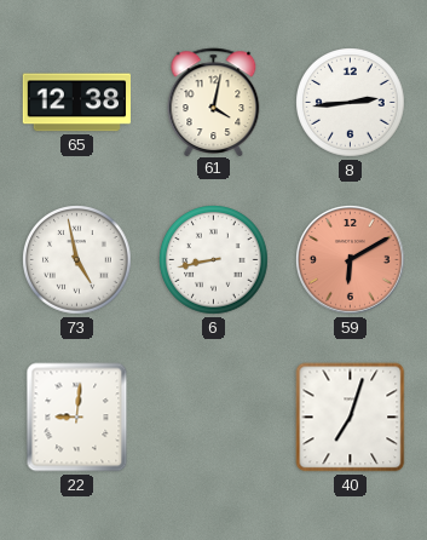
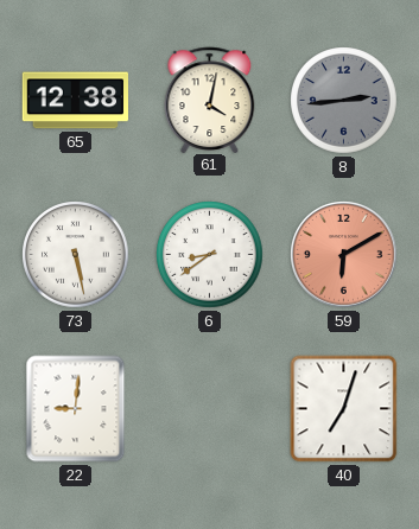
8 dial: white -> grey (344, 101)
73: 4:58 -> 5:28 (76, 255)
6: 8:43 -> 8:39 (210, 255)
